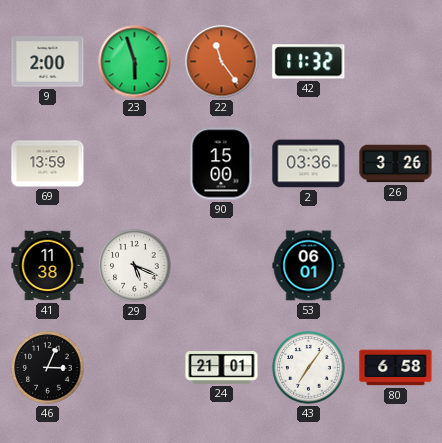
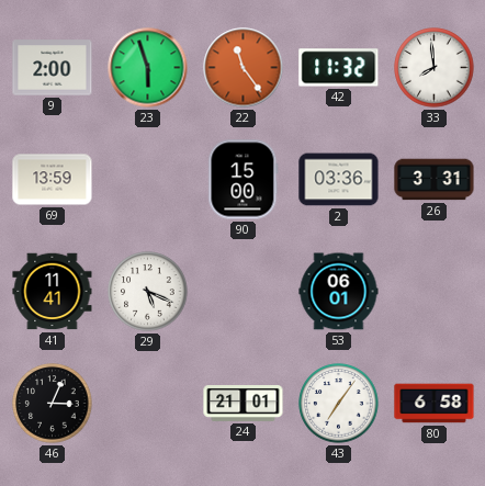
33: none -> 7:59 (435, 68)
26: 3:26 -> 3:31 (435, 180)
41: 11:38 -> 11:41 (53, 292)
